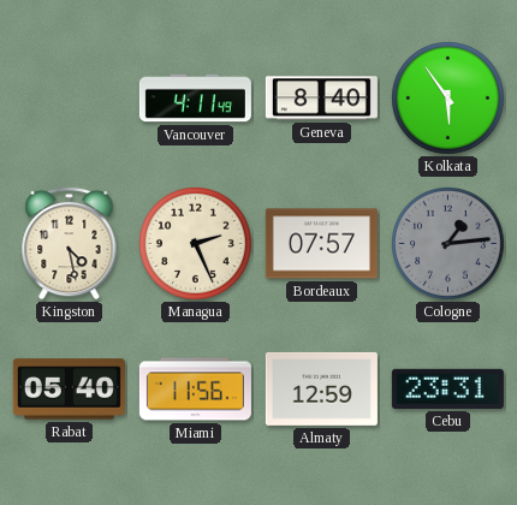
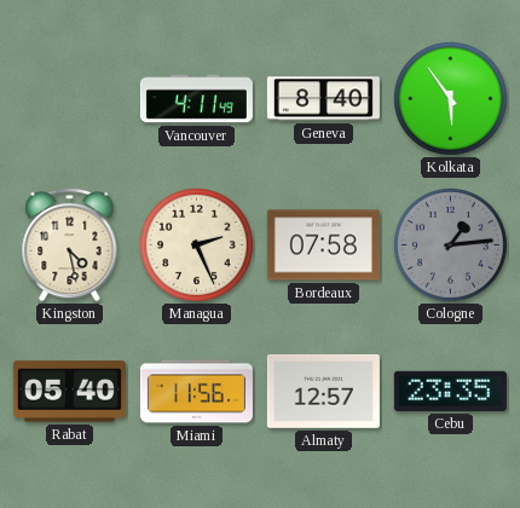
Bordeaux: 07:57 -> 07:58 (323, 246)
Almaty: 12:59 -> 12:57 (323, 391)
Cebu: 23:31 -> 23:35 (450, 391)
